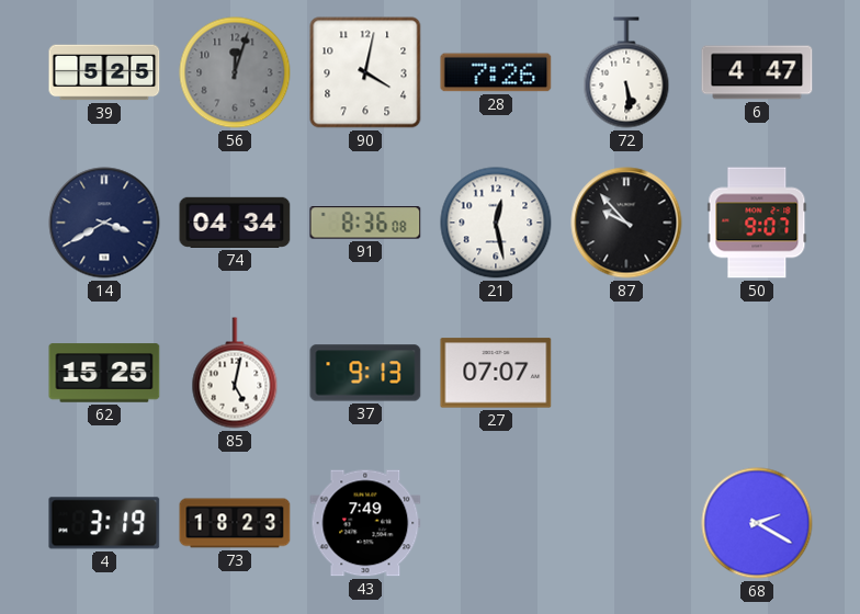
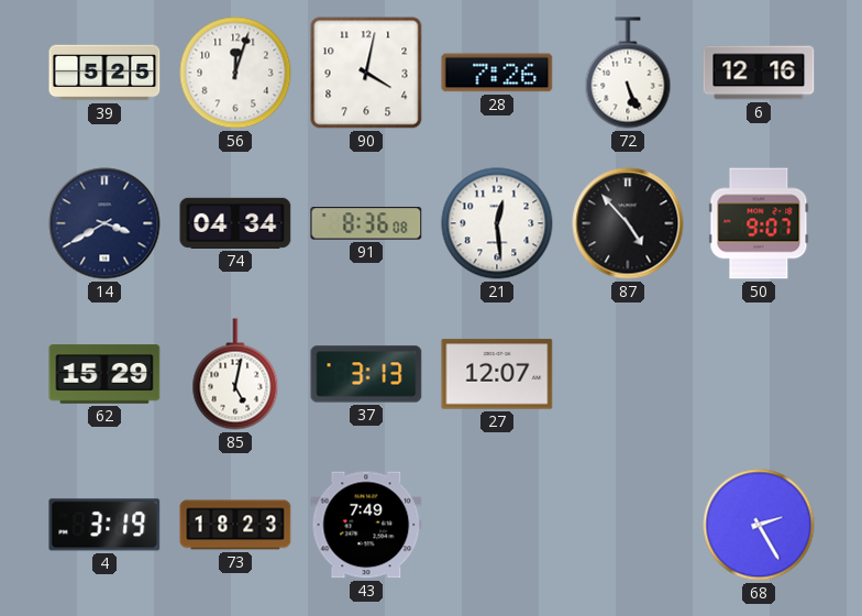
56 dial: grey -> white (235, 73)
72: 5:29 -> 5:26 (628, 73)
6: 4:47 -> 12:16 (759, 73)
21: 12:28 -> 12:29 (497, 223)
87: 9:53 -> 4:53 (628, 223)
62: 15:25 -> 15:29 (104, 374)
37: 9:13 -> 3:13 (366, 374)
27: 07:07 -> 12:07 (497, 374)
68: 2:20 -> 2:25 (759, 525)
